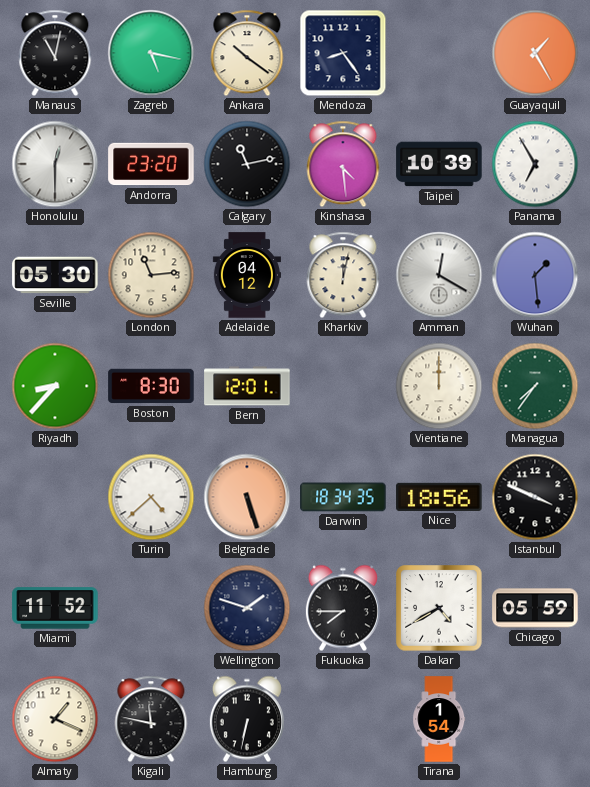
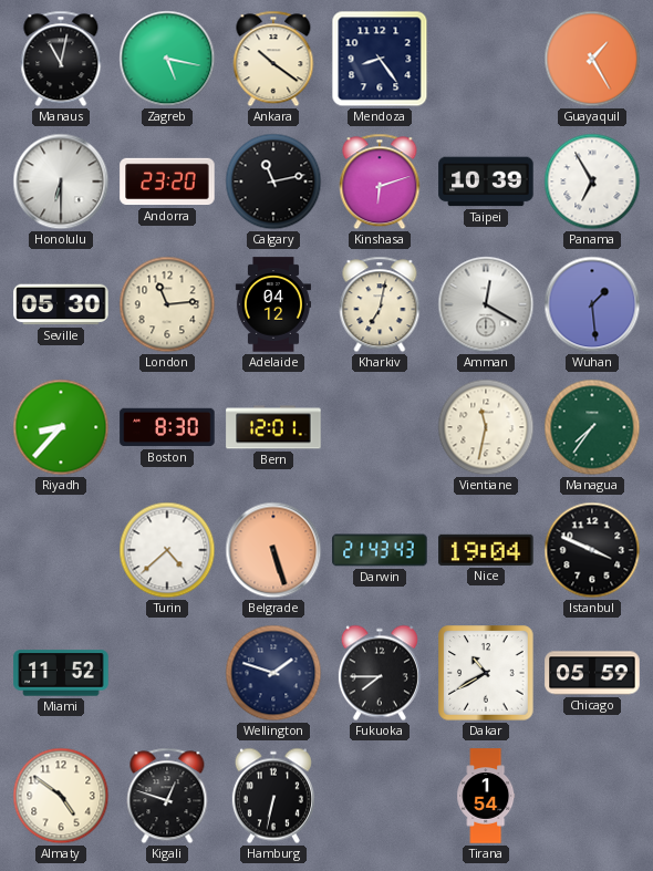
Honolulu: 12:30 -> 6:30 (61, 182)
Kinshasa: 4:29 -> 6:12 (380, 182)
Kharkiv: 12:02 -> 7:02 (380, 304)
Vientiane: 12:00 -> 11:32 (486, 427)
Darwin: 18:34 -> 21:43 (380, 550)
Nice: 18:56 -> 19:04 (486, 550)
Dakar: 4:40 -> 10:40 (486, 673)
Almaty: 1:19 -> 4:51 (61, 796)
Kigali: 11:47 -> 12:48 (167, 796)
